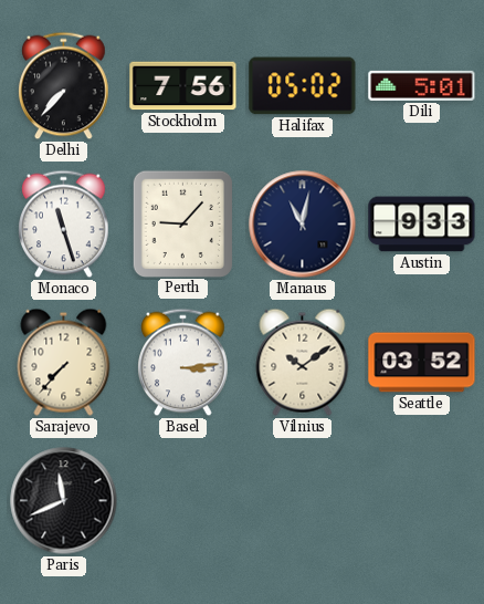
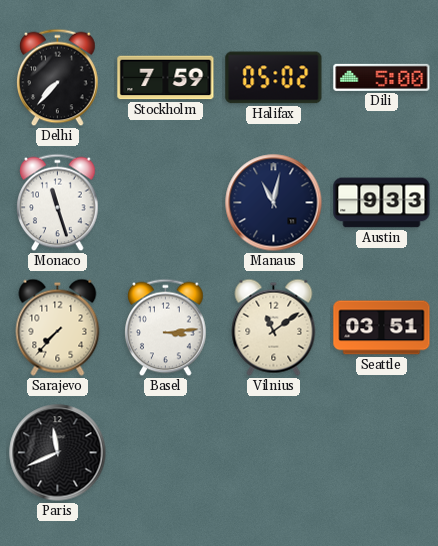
Stockholm: 7:56 -> 7:59 (166, 78)
Dili: 5:01 -> 5:00 (382, 77)
Perth: 9:07 -> none (182, 223)
Vilnius: 10:09 -> 11:09 (274, 327)
Seattle: 03:52 -> 03:51 (382, 328)
